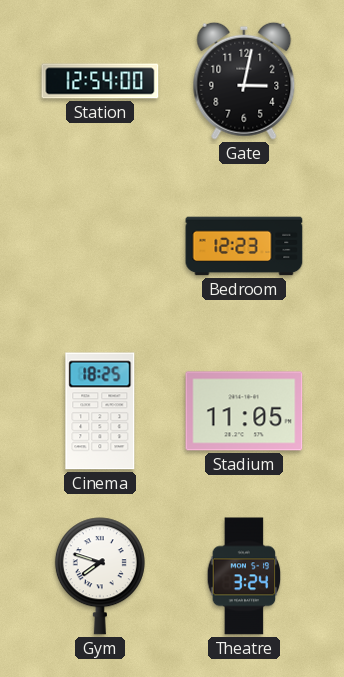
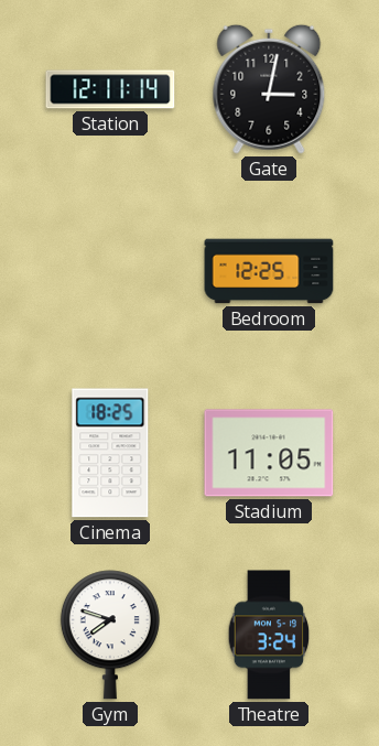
Station: 12:54 -> 12:11 (110, 89)
Bedroom: 12:23 -> 12:25 (269, 271)
